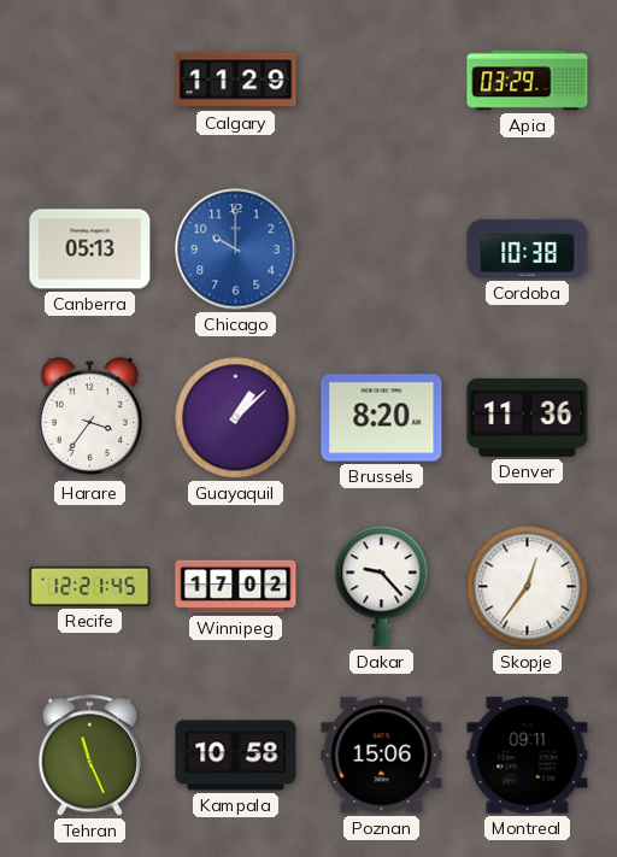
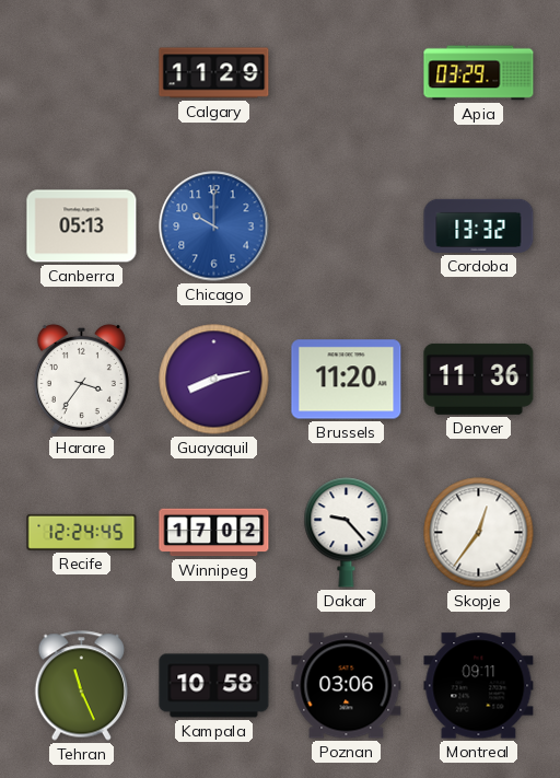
Cordoba: 10:38 -> 13:32 (479, 225)
Guayaquil: 1:08 -> 8:13 (214, 380)
Brussels: 8:20 -> 11:20 (347, 380)
Recife: 12:21 -> 12:24 (82, 532)
Poznan: 15:06 -> 03:06 (347, 686)
